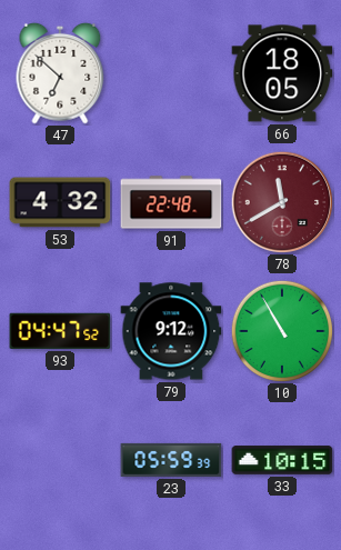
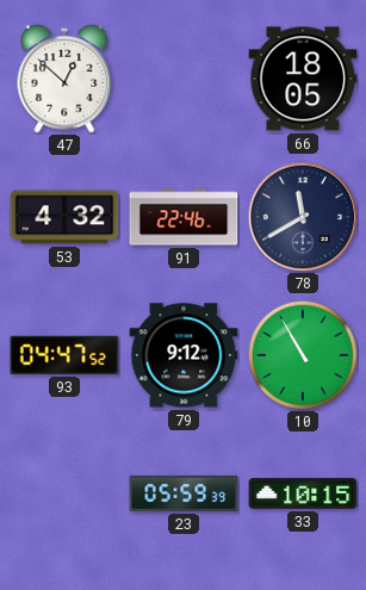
47: 6:52 -> 12:52 (64, 79)
91: 22:48 -> 22:46 (184, 217)
78 dial: burgundy -> navy (303, 217)
